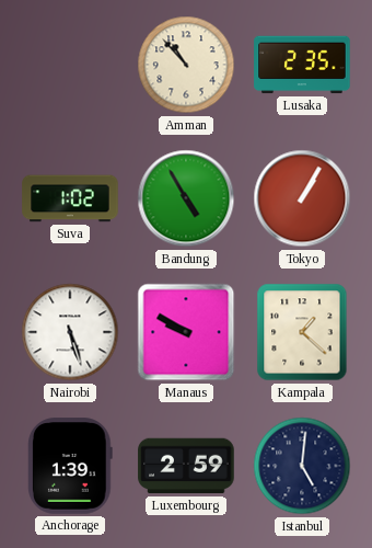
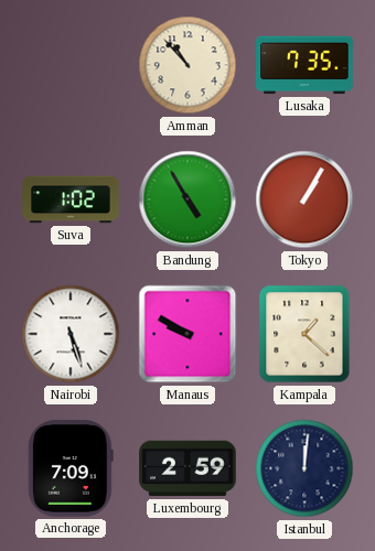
Lusaka: 2:35 -> 7:35 (304, 65)
Anchorage: 1:39 -> 7:09 (72, 468)
Istanbul: 5:01 -> 12:01 (304, 468)
